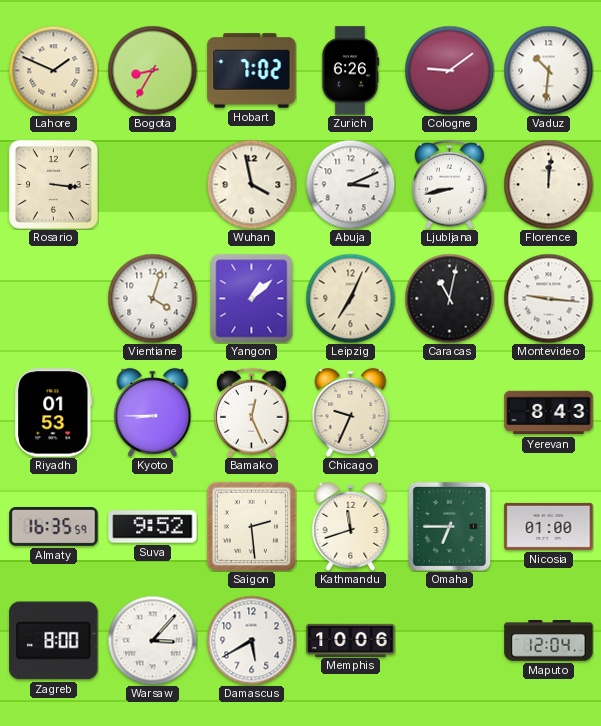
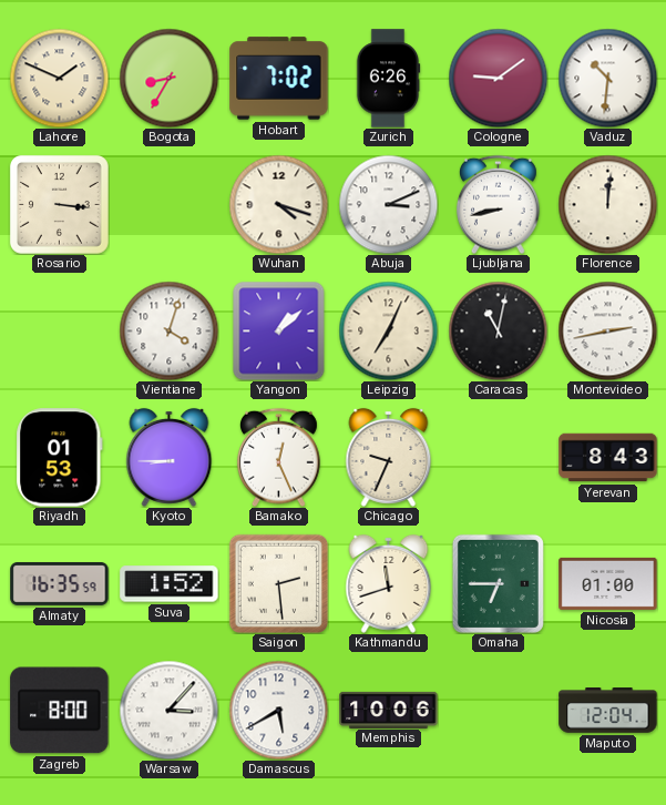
Wuhan: 3:58 -> 4:18 (278, 204)
Montevideo: 9:16 -> 2:43 (607, 330)
Suva: 9:52 -> 1:52 (170, 584)
